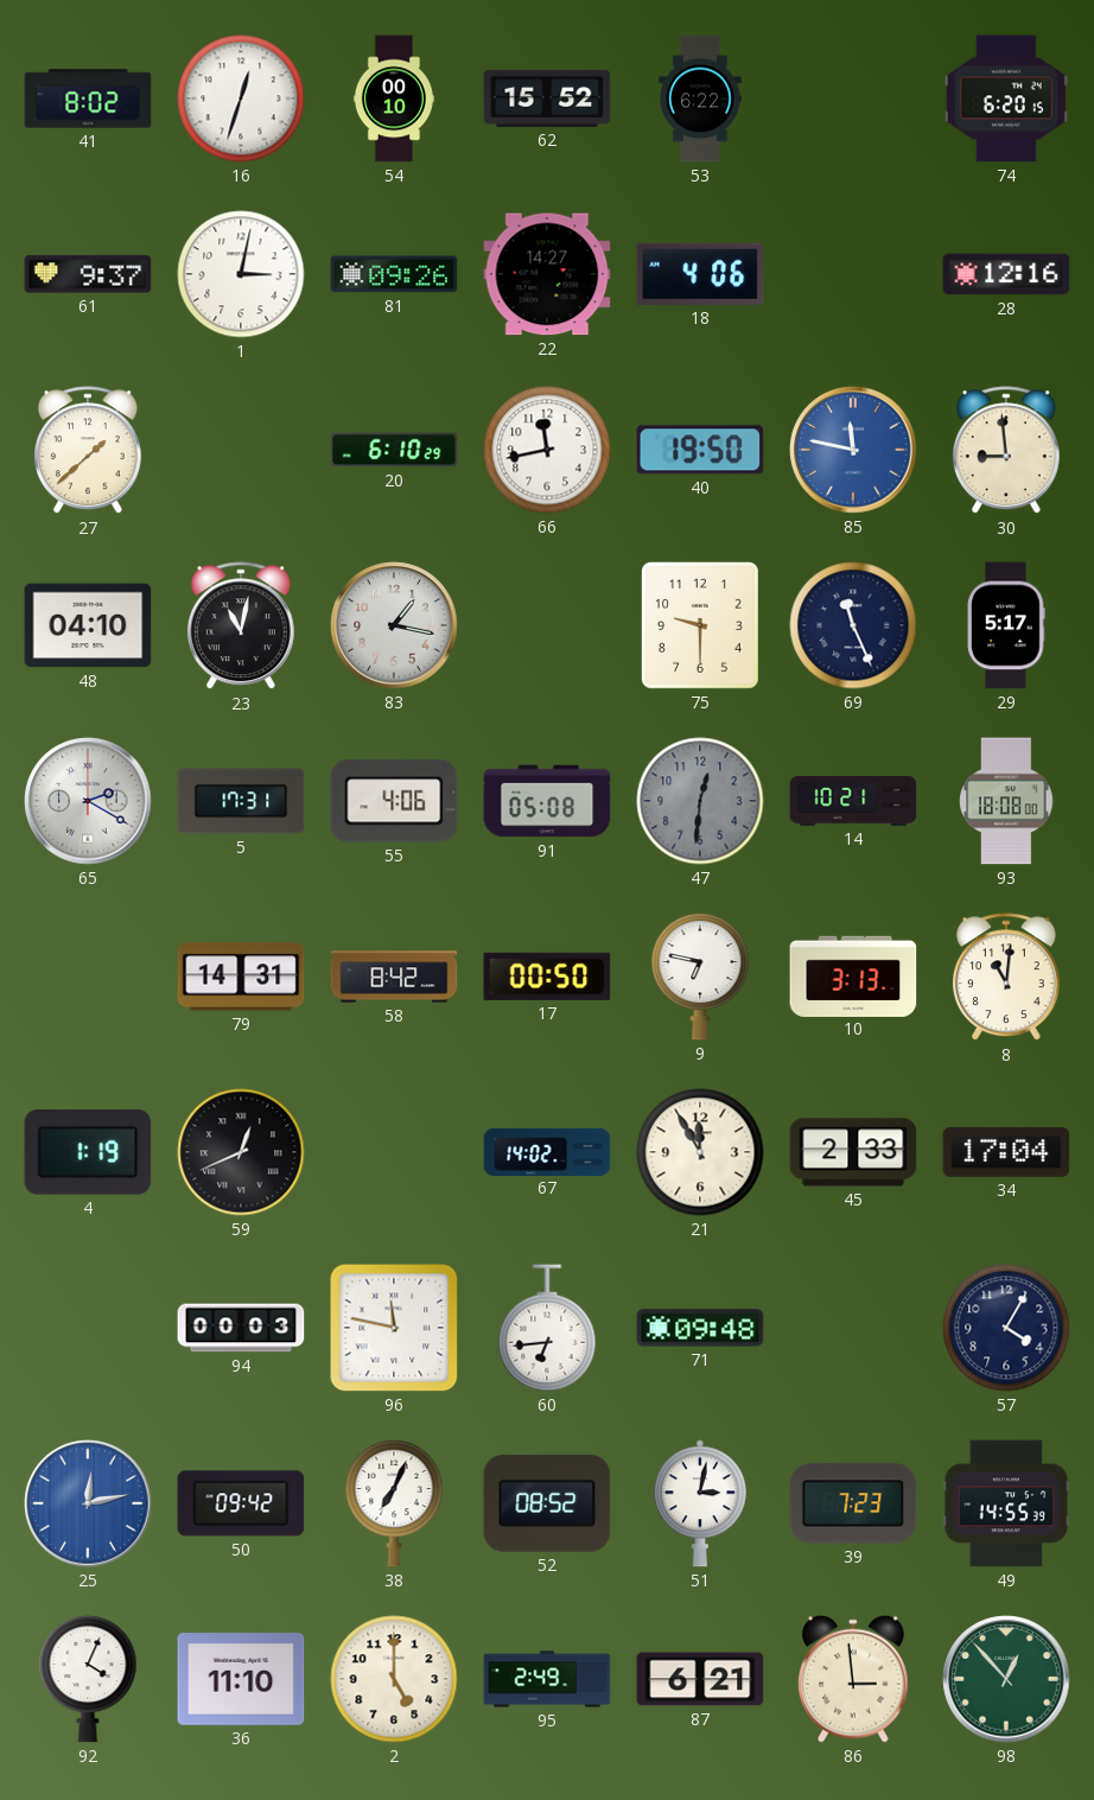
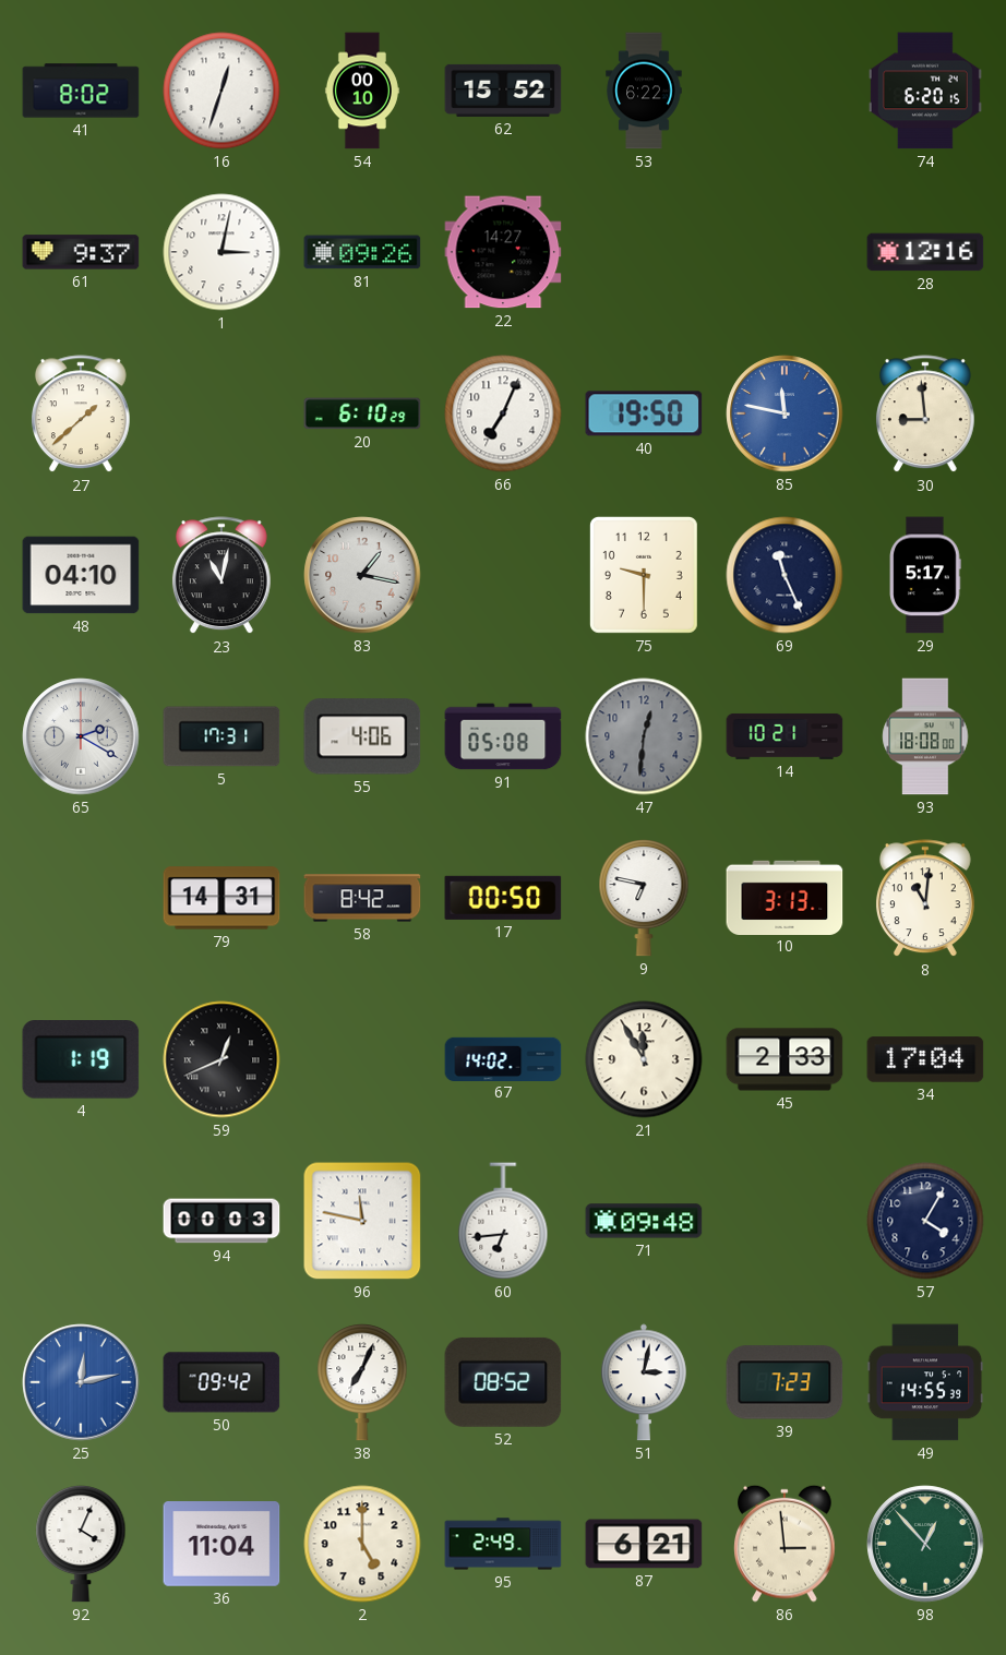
18: 4:06 -> none (700, 274)
66: 11:43 -> 7:04 (503, 413)
36: 11:10 -> 11:04 (221, 1544)
